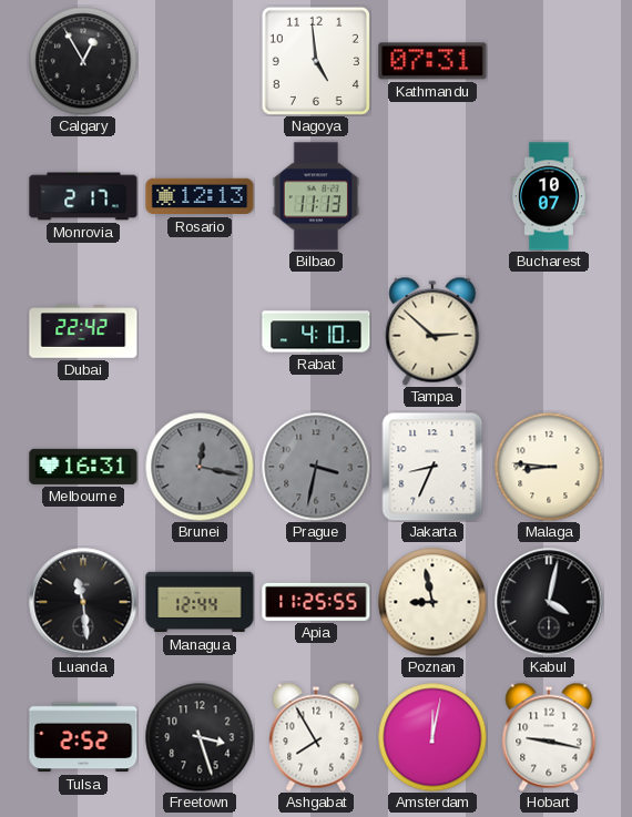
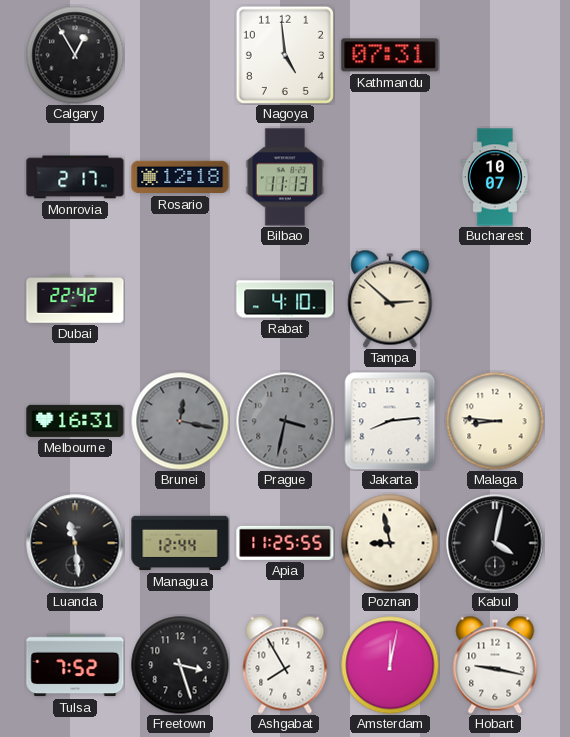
Rosario: 12:13 -> 12:18 (180, 177)
Jakarta: 8:34 -> 8:14 (390, 421)
Tulsa: 2:52 -> 7:52 (75, 665)
